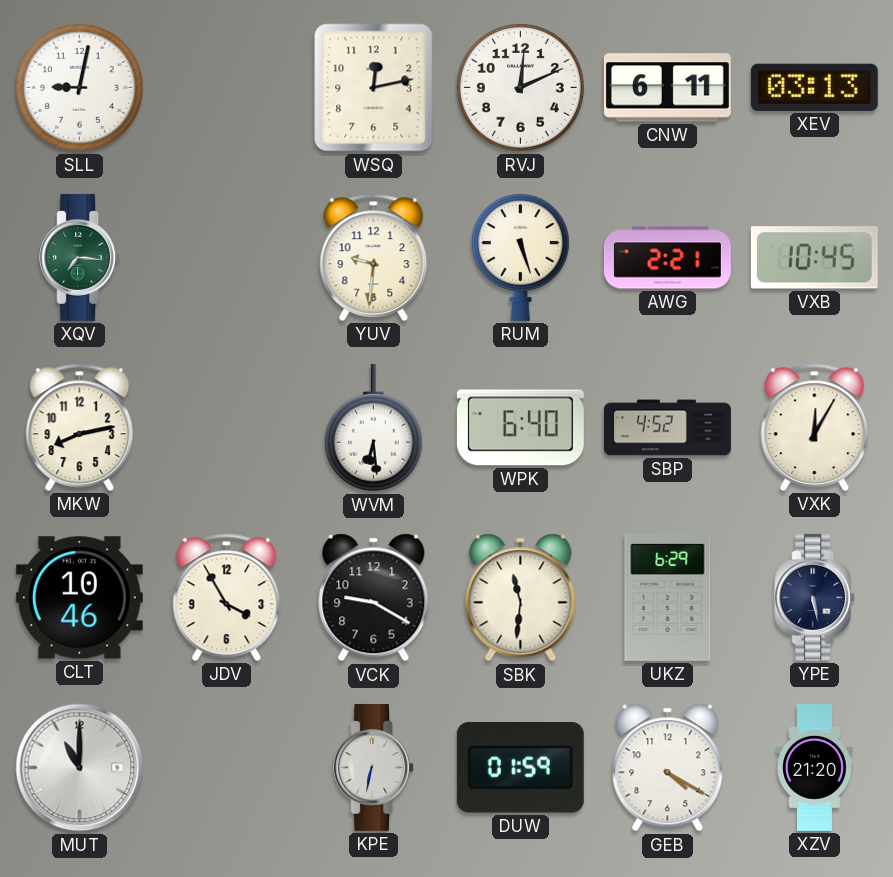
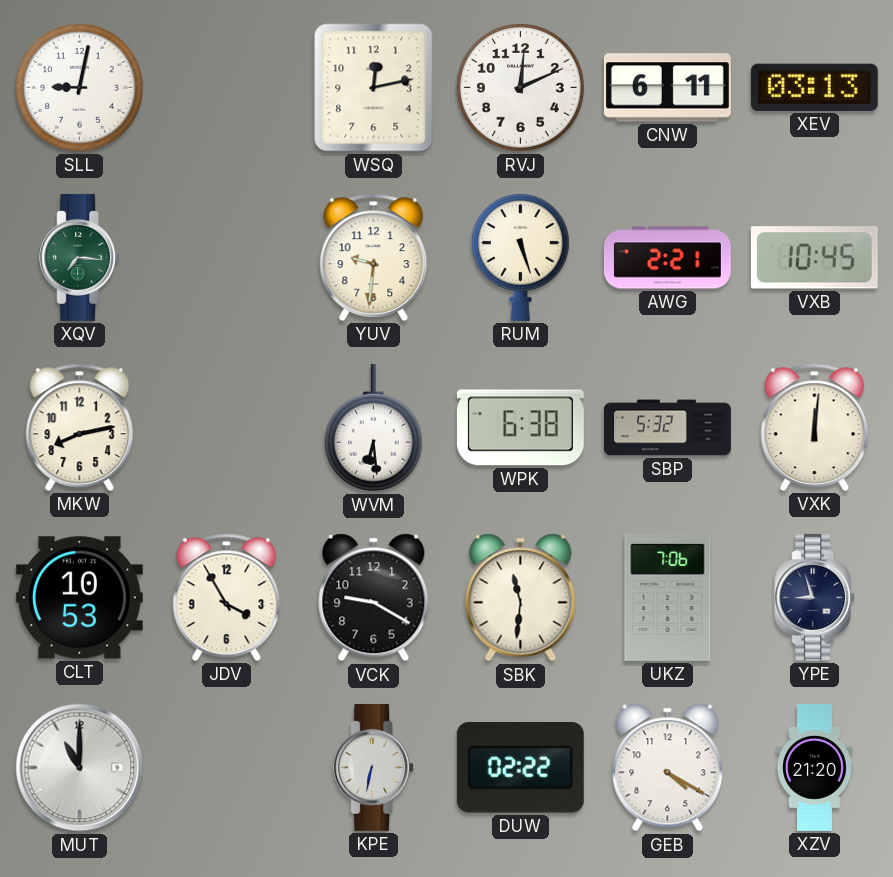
WPK: 6:40 -> 6:38 (520, 428)
SBP: 4:52 -> 5:32 (667, 428)
VXK: 12:05 -> 12:01 (815, 427)
CLT: 10:46 -> 10:53 (79, 598)
UKZ: 6:29 -> 7:06 (668, 597)
YPE: 5:28 -> 8:57 (815, 597)
DUW: 01:59 -> 02:22 (520, 768)
